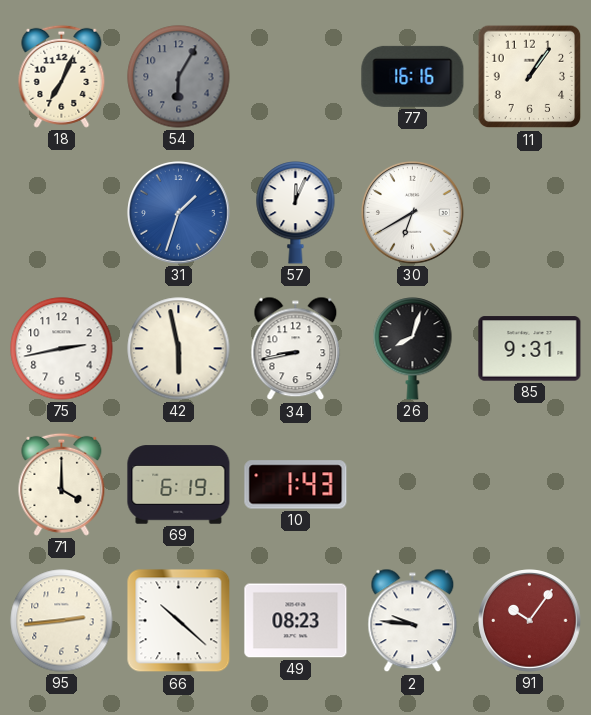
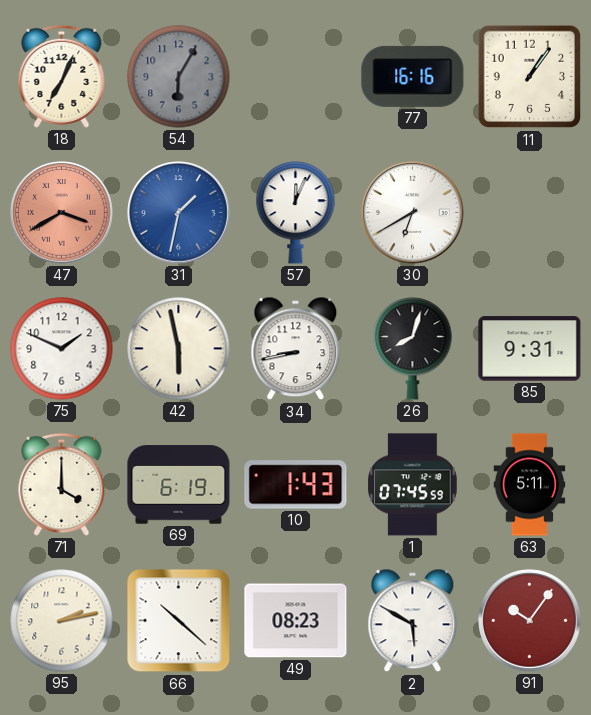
47: none -> 3:40 (62, 213)
31: 1:33 -> 1:32 (179, 213)
75: 2:43 -> 1:49 (62, 349)
1: none -> 07:45 (413, 485)
63: none -> 5:11 (530, 485)
95: 2:44 -> 2:13 (62, 621)
2: 9:46 -> 5:50 (413, 621)
